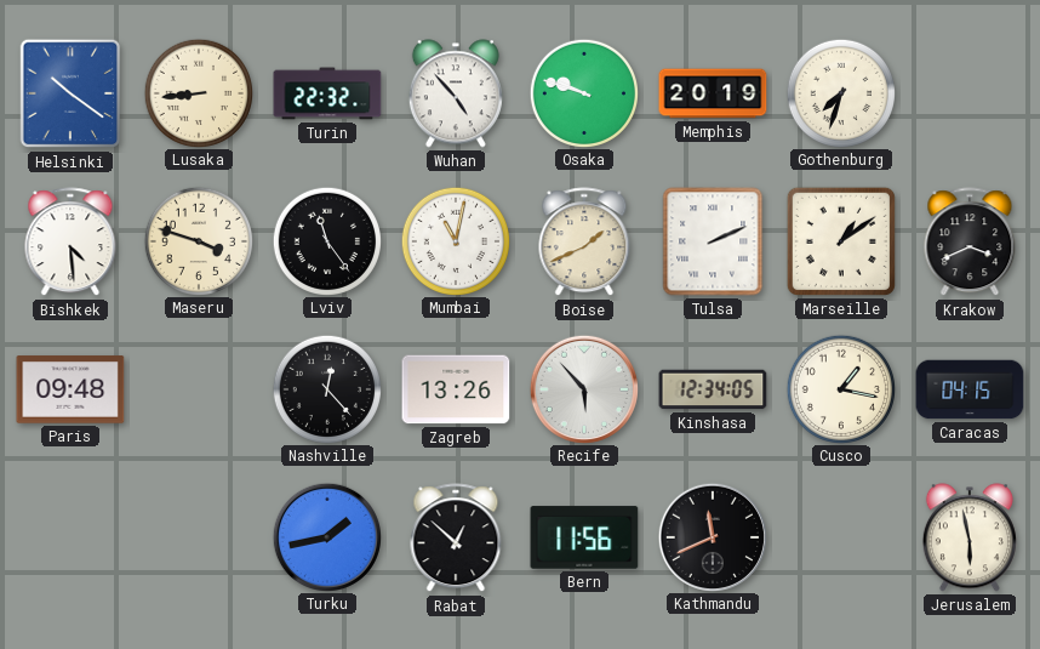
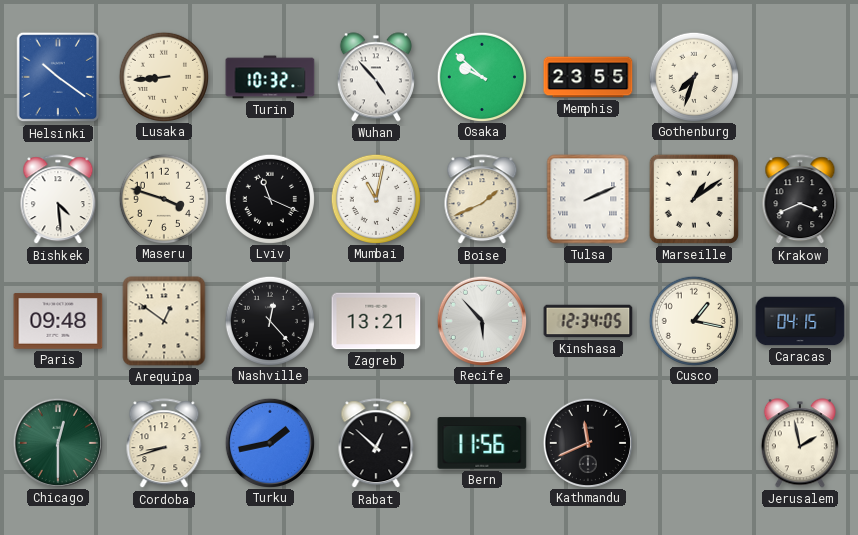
Turin: 22:32 -> 10:32 (270, 77)
Osaka: 9:48 -> 9:52 (481, 76)
Memphis: 20:19 -> 23:55 (588, 77)
Lviv: 11:24 -> 11:19 (269, 198)
Arequipa: none -> 12:51 (164, 321)
Zagreb: 13:26 -> 13:21 (376, 321)
Chicago: none -> 12:30 (57, 442)
Cordoba: none -> 8:42 (164, 444)
Jerusalem: 5:58 -> 1:58 (800, 443)
